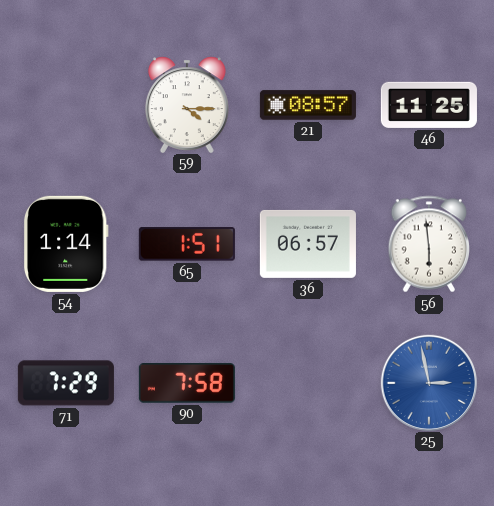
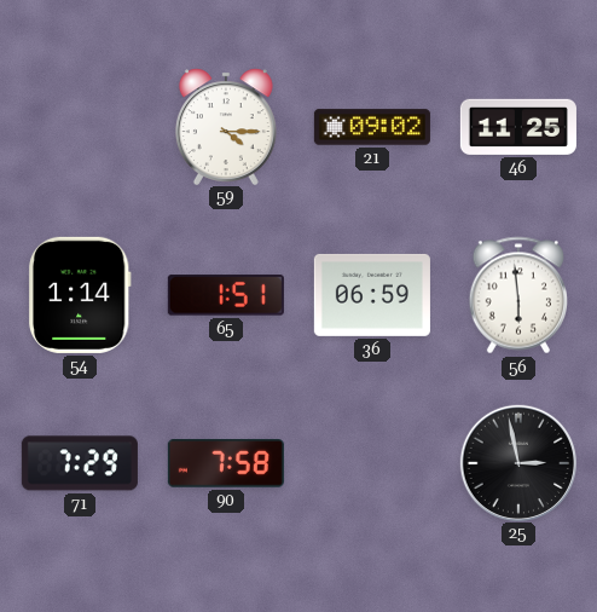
21: 08:57 -> 09:02 (372, 127)
36: 06:57 -> 06:59 (372, 295)
25 dial: blue -> black (517, 462)
